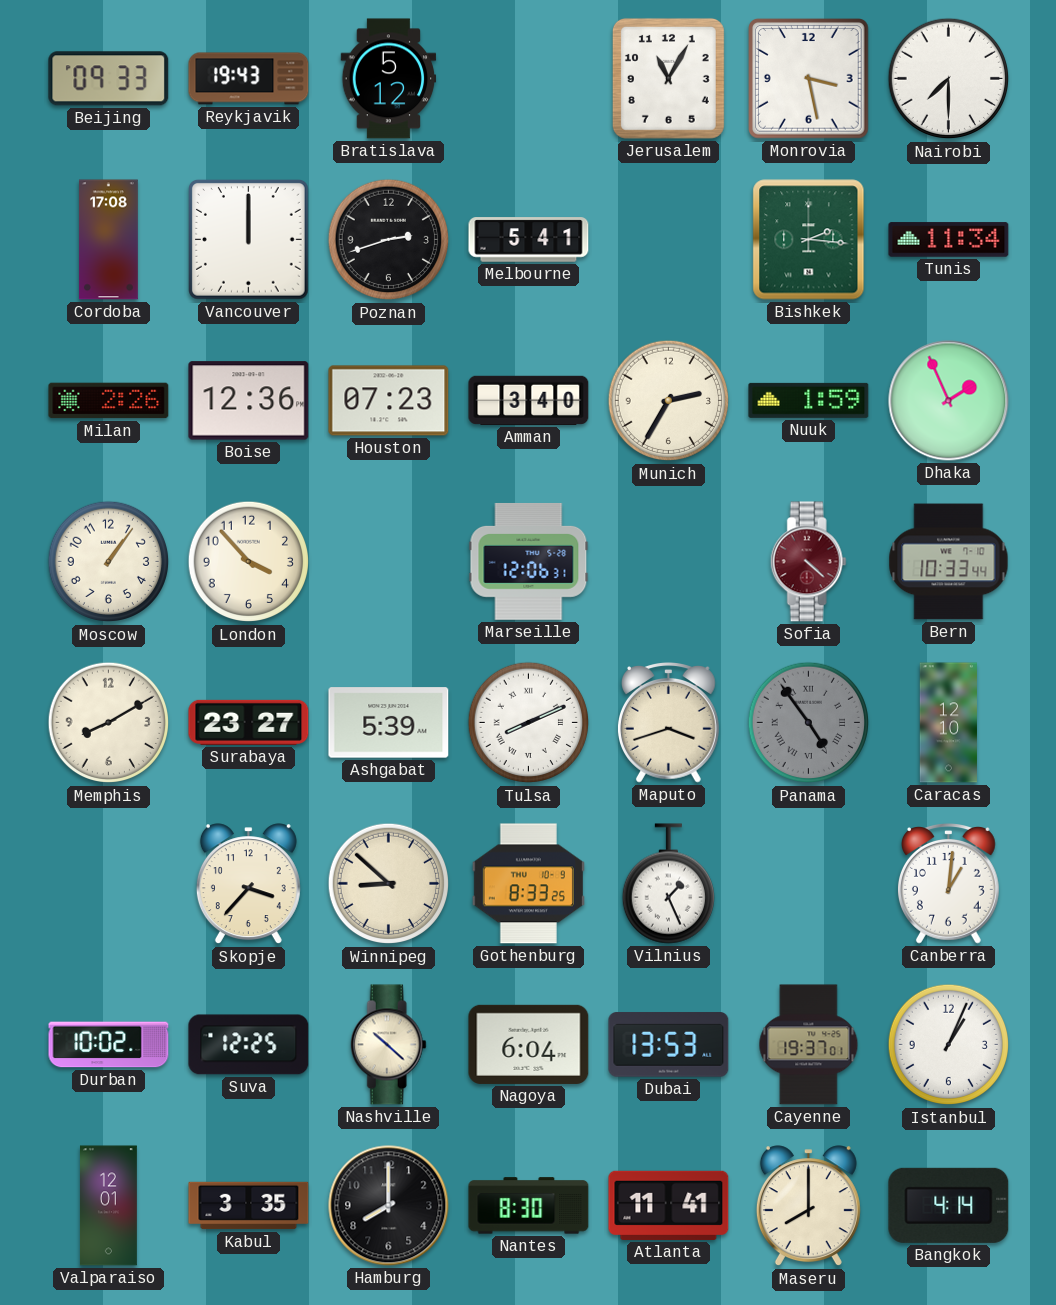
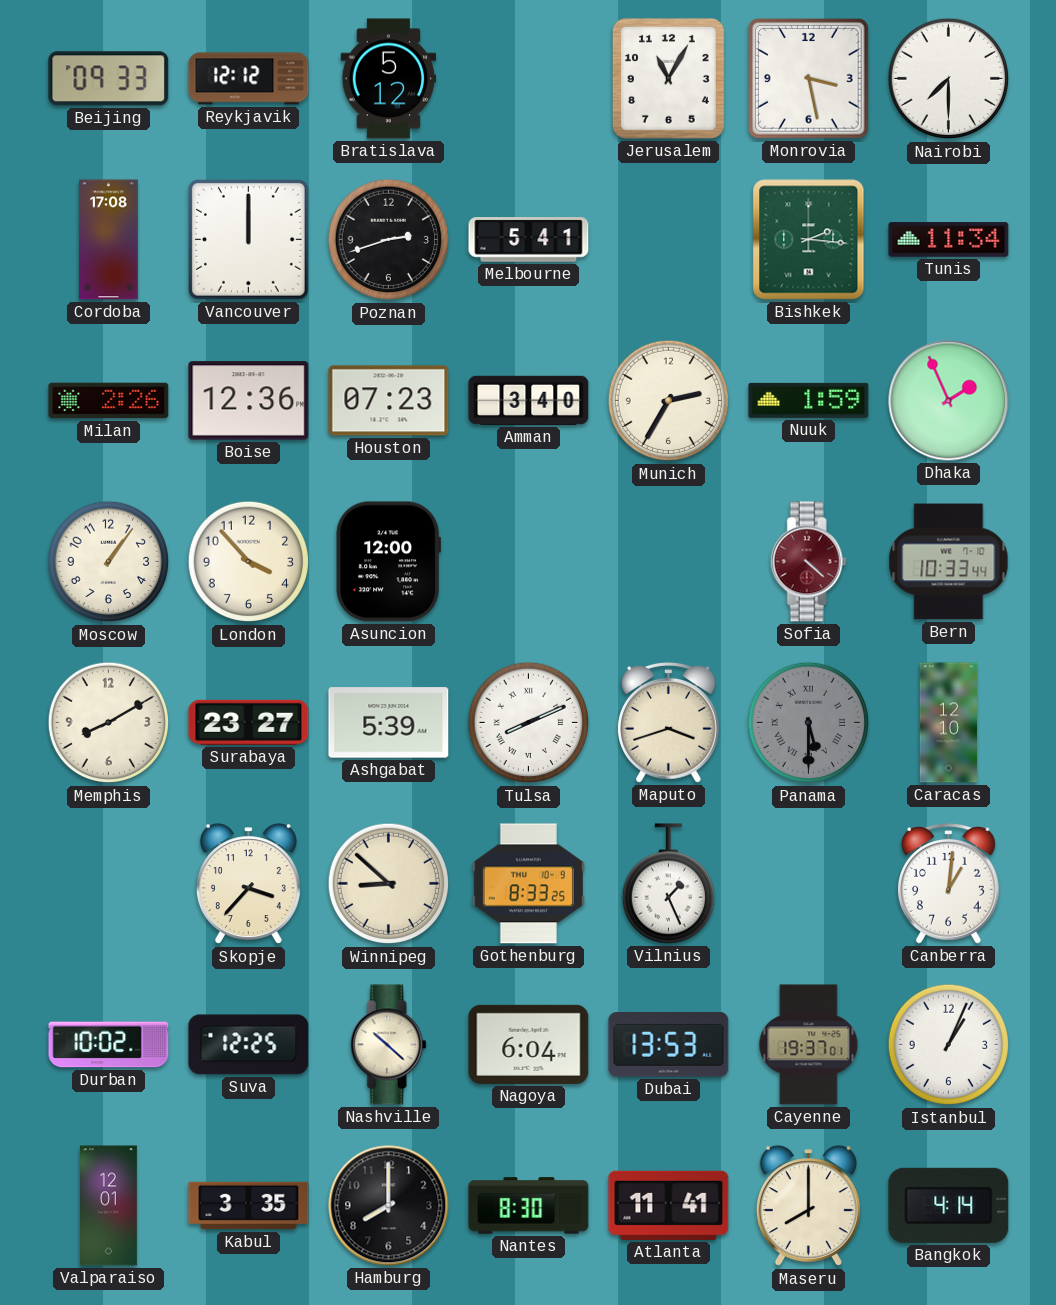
Reykjavik: 19:43 -> 12:12 (249, 79)
Asuncion: none -> 12:00 (388, 562)
Marseille: 12:06 -> none (529, 562)
Panama: 4:54 -> 5:30 (809, 723)
